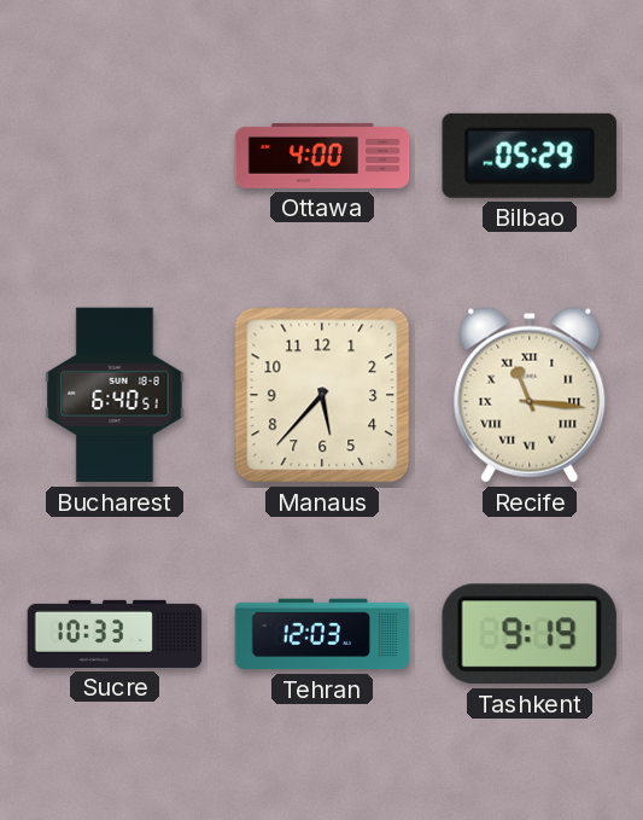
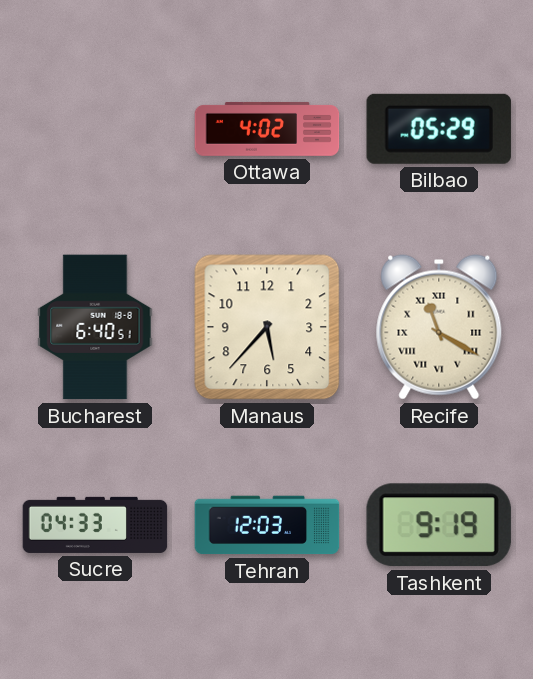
Ottawa: 4:00 -> 4:02 (267, 129)
Recife: 11:16 -> 11:20 (439, 327)
Sucre: 10:33 -> 04:33 (95, 525)
